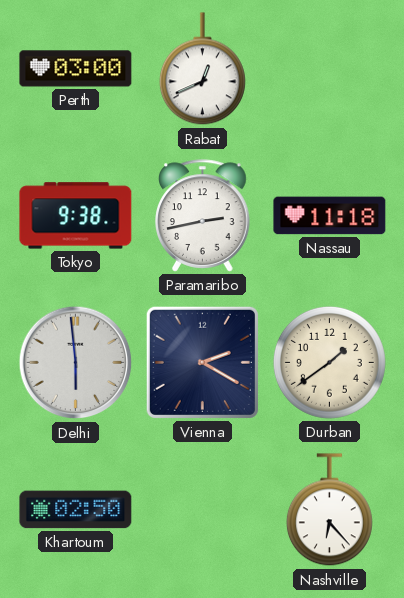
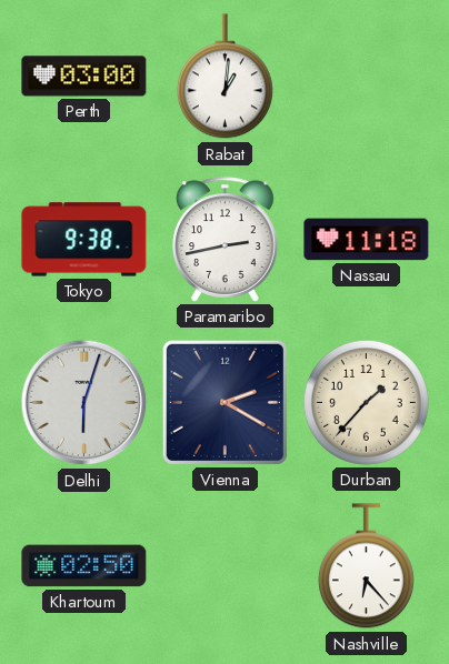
Rabat: 12:41 -> 1:01 (225, 77)
Delhi: 5:59 -> 6:03 (84, 403)
Durban: 1:39 -> 1:37 (366, 402)
